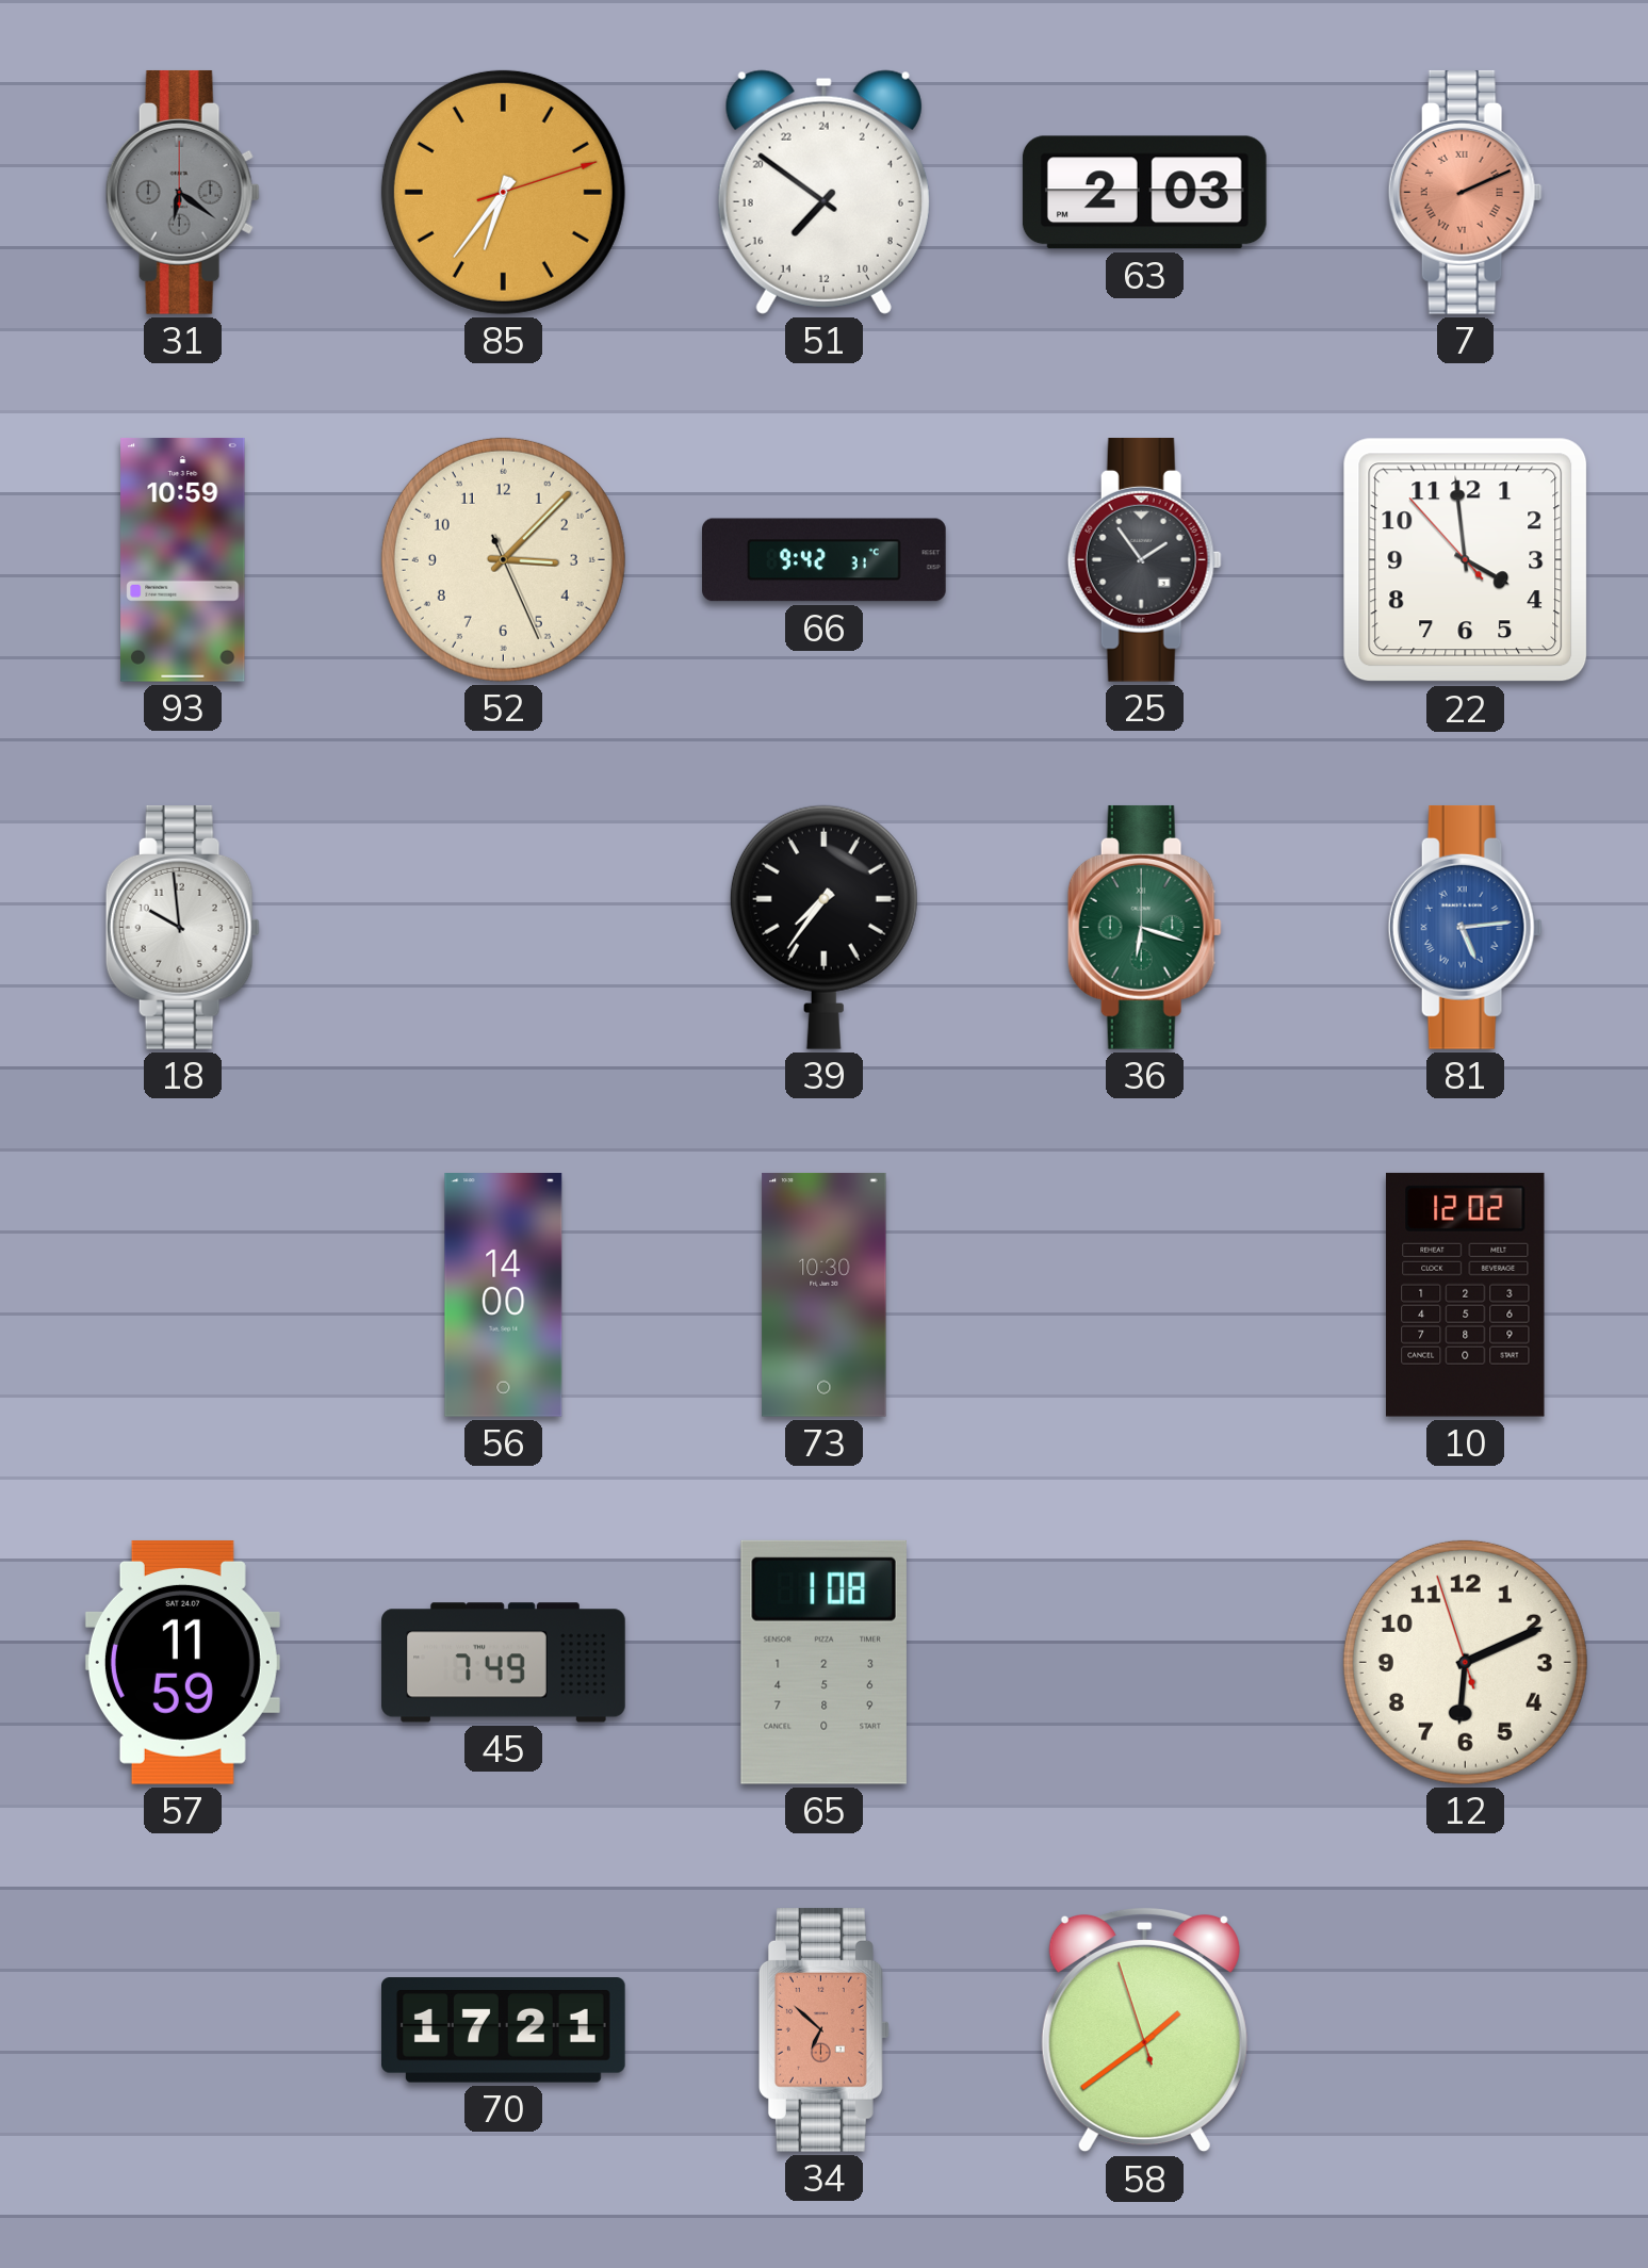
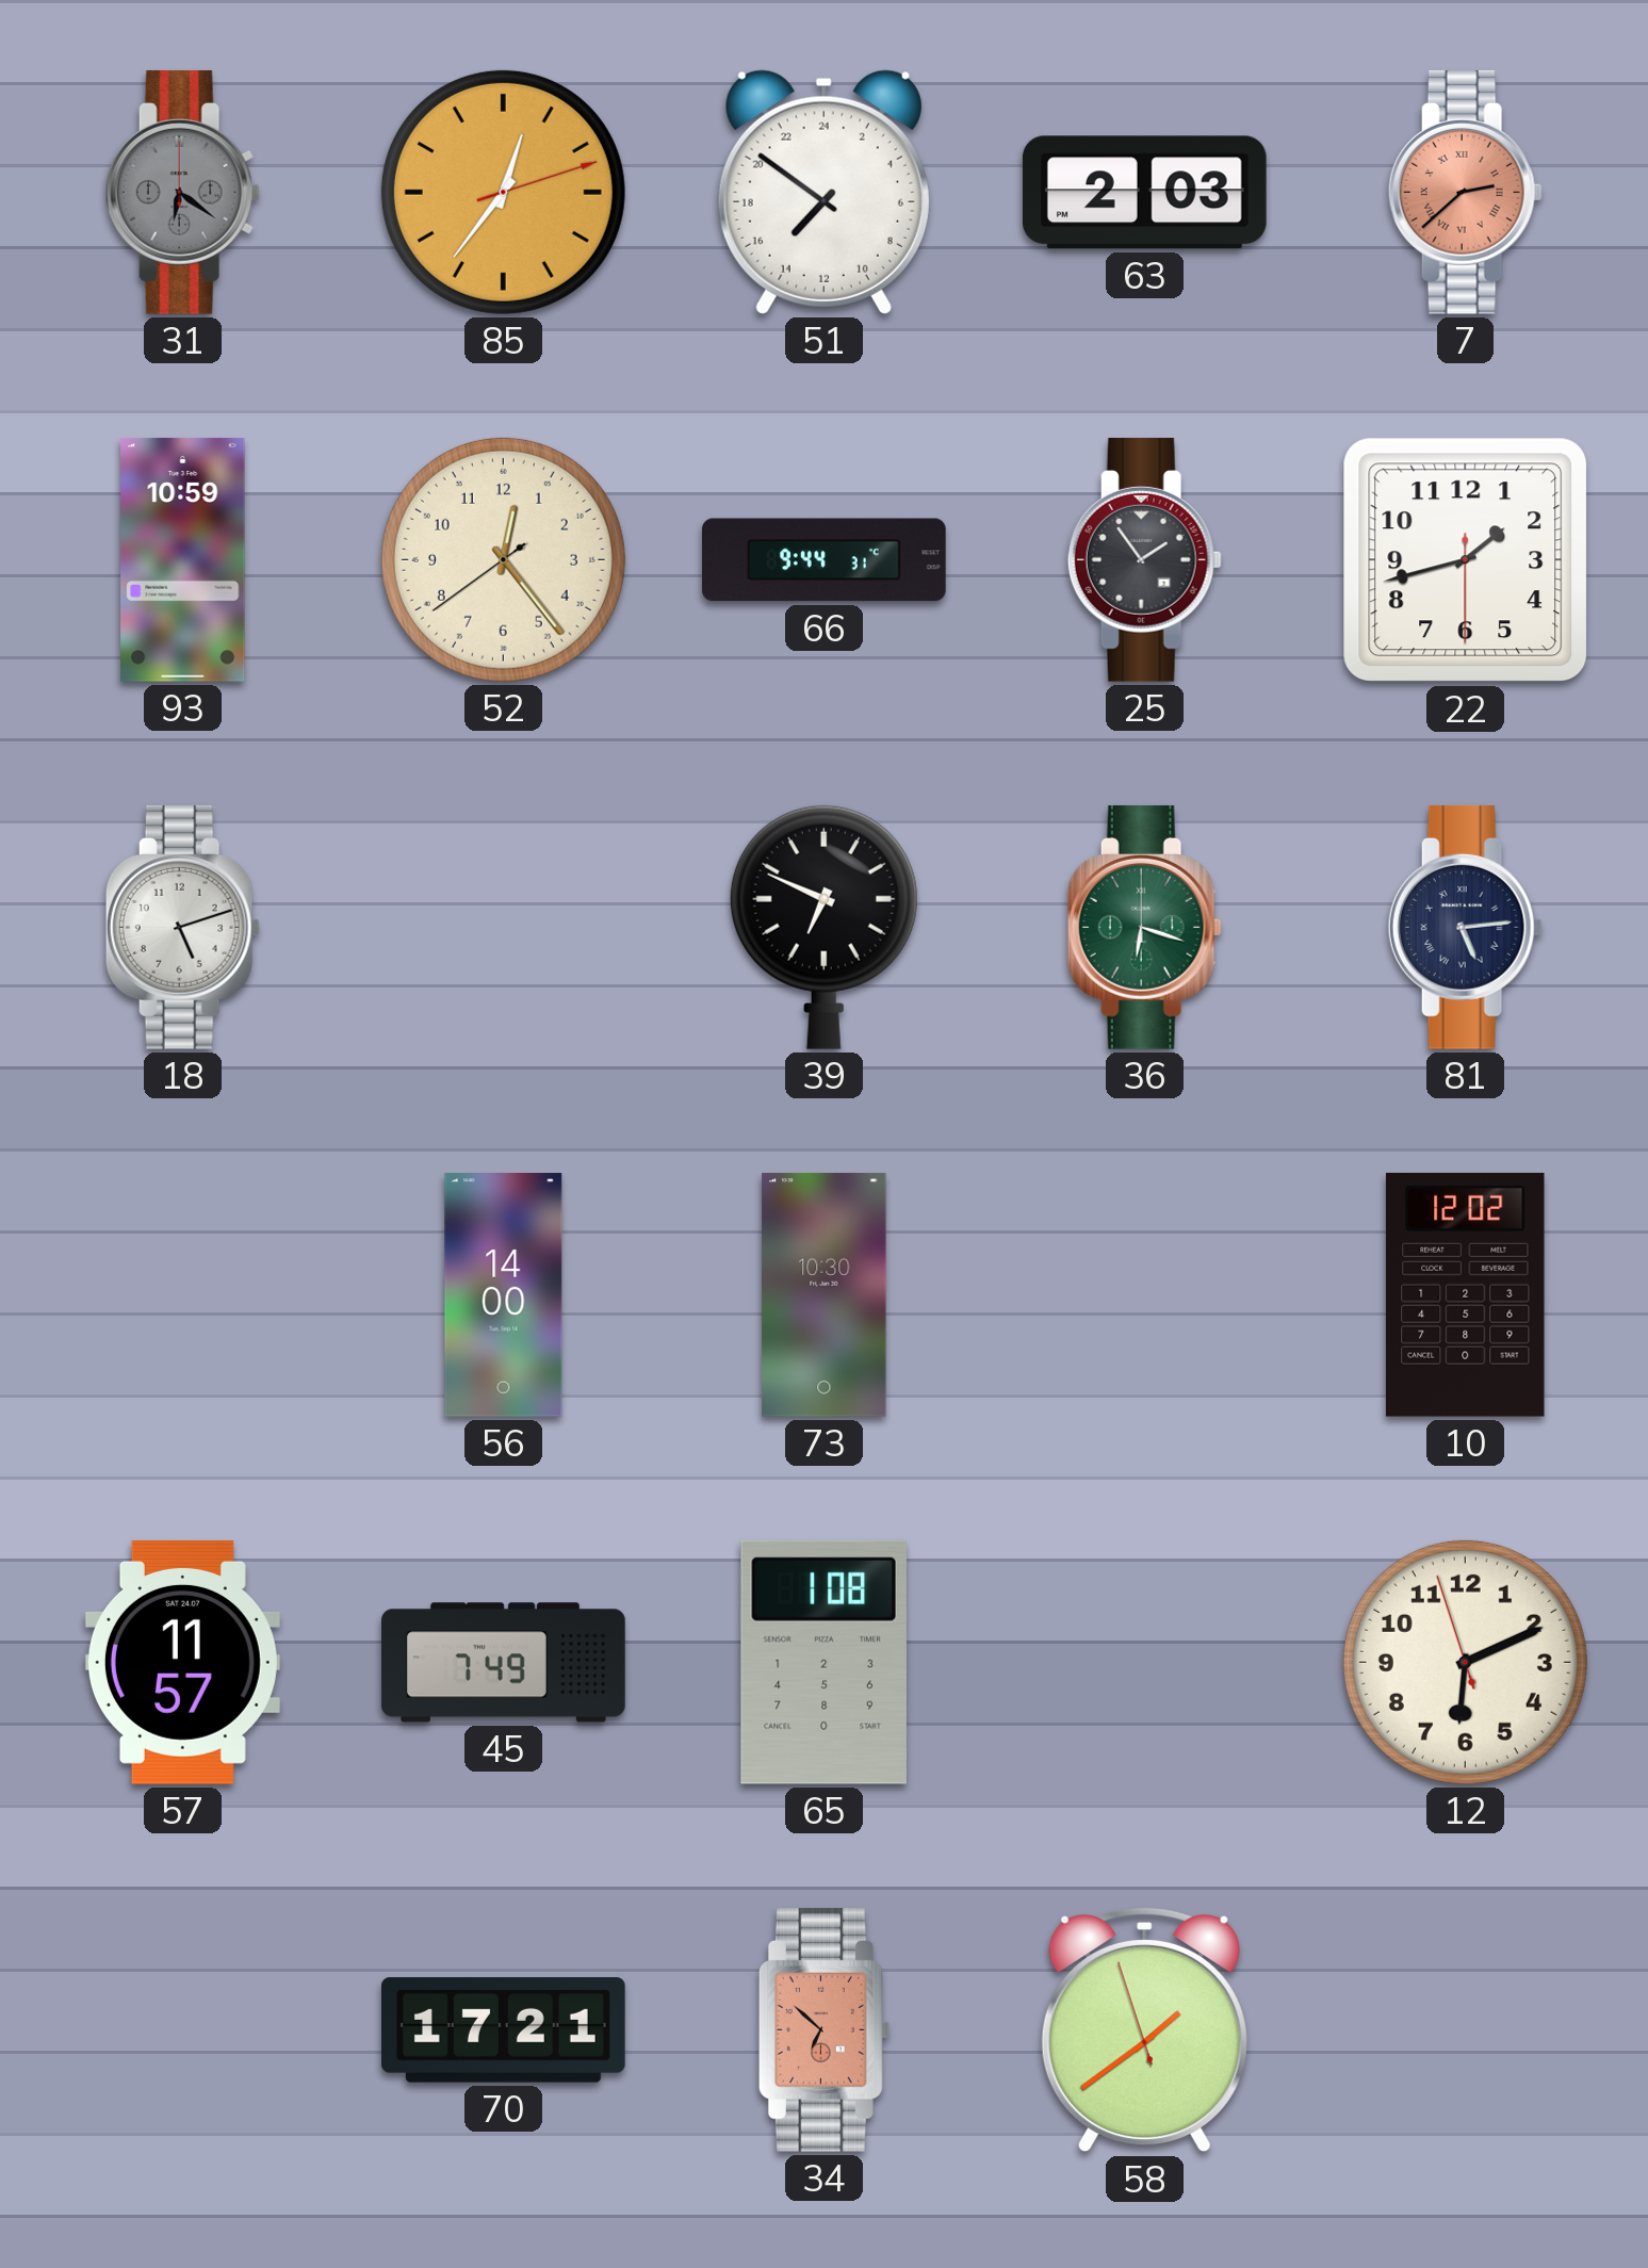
85: 6:36 -> 12:36 (503, 192)
7: 2:11 -> 2:38 (1465, 192)
52: 3:07 -> 12:23 (503, 559)
66: 9:42 -> 9:44 (825, 560)
22: 3:58 -> 1:42 (1466, 560)
18: 9:59 -> 5:12 (182, 927)
39: 7:36 -> 6:49 (823, 927)
81 dial: blue -> navy (1465, 927)
57: 11:59 -> 11:57 (182, 1663)
